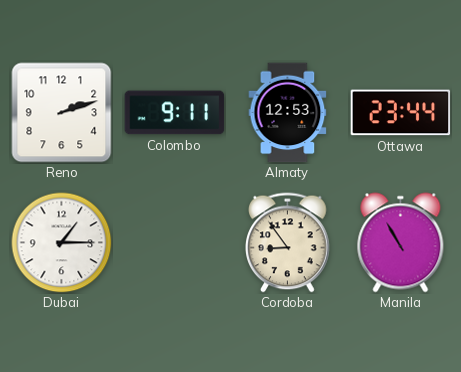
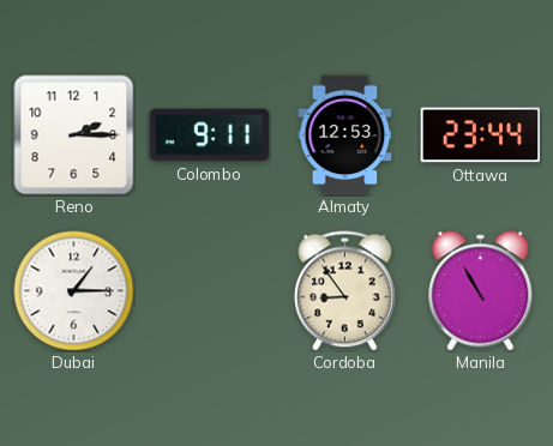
Reno: 2:12 -> 2:15 (74, 135)
